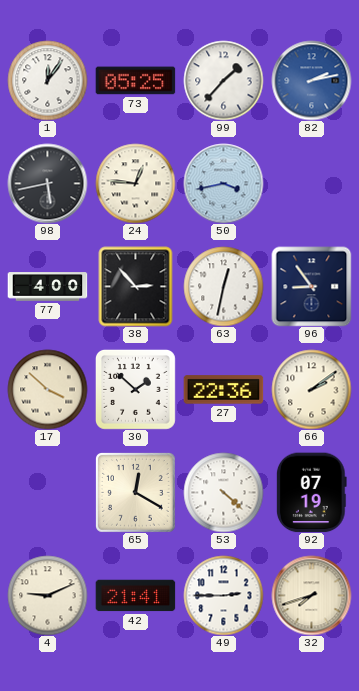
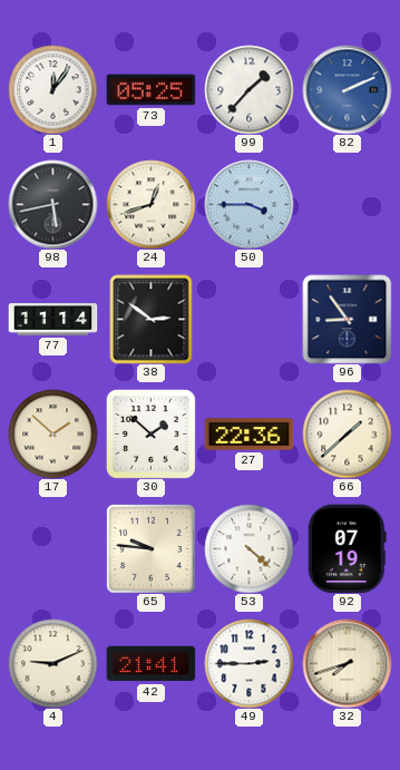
82: 2:13 -> 2:11 (347, 89)
24: 12:46 -> 12:42 (150, 204)
50: 3:43 -> 3:45 (248, 204)
77: 4:00 -> 11:14 (52, 320)
38: 2:53 -> 2:51 (152, 319)
63: 12:32 -> none (223, 286)
17: 3:52 -> 1:52 (52, 433)
66: 2:09 -> 1:38 (347, 433)
65: 12:20 -> 9:46 (152, 549)
